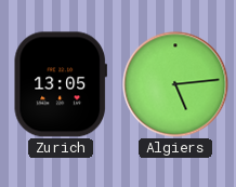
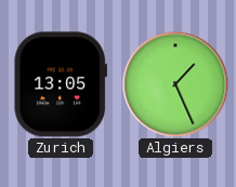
Algiers: 5:14 -> 1:26 (175, 84)
